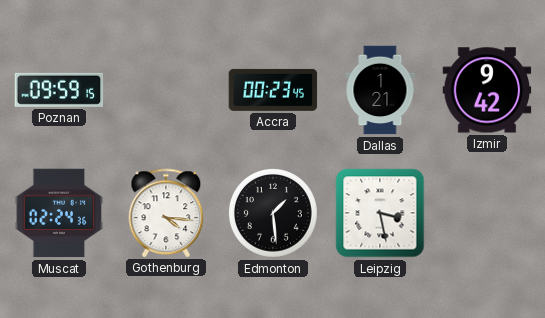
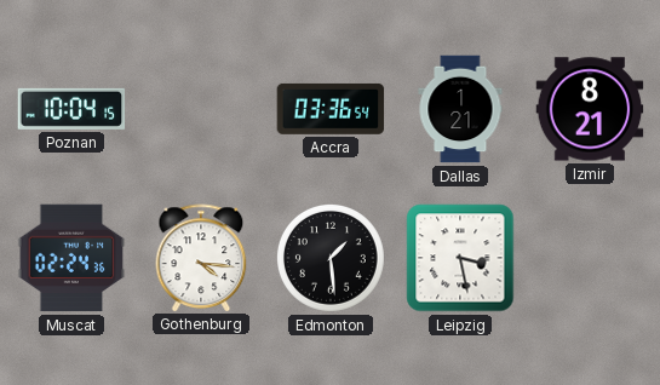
Poznan: 09:59 -> 10:04 (71, 109)
Accra: 00:23 -> 03:36 (331, 109)
Izmir: 9:42 -> 8:21 (590, 109)
